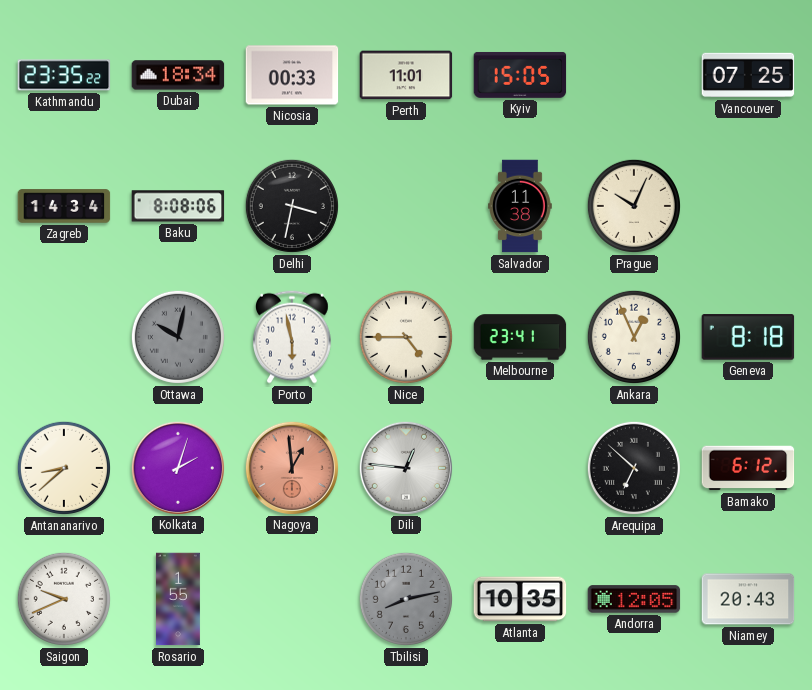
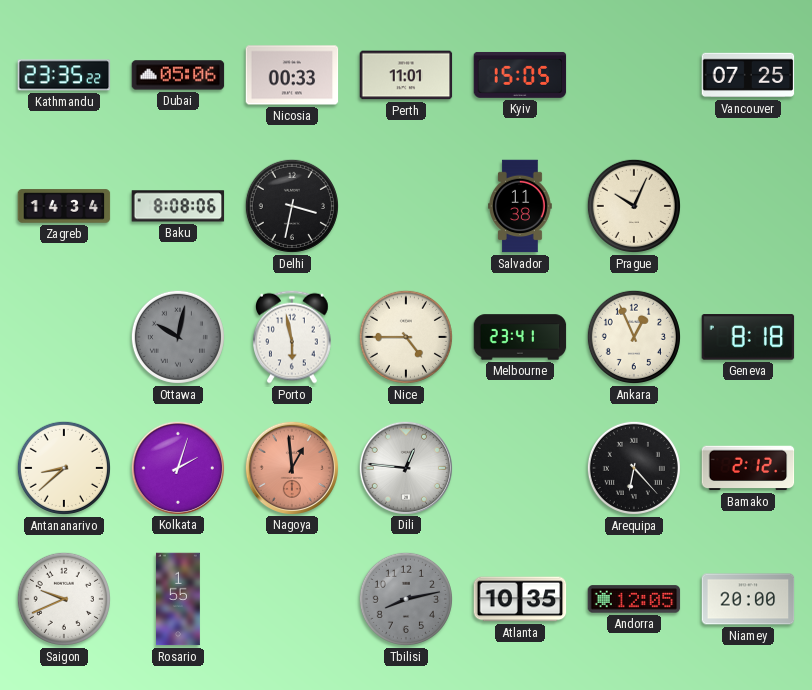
Dubai: 18:34 -> 05:06 (178, 75)
Arequipa: 6:52 -> 6:23 (634, 468)
Bamako: 6:12 -> 2:12 (748, 468)
Niamey: 20:43 -> 20:00 (748, 599)
